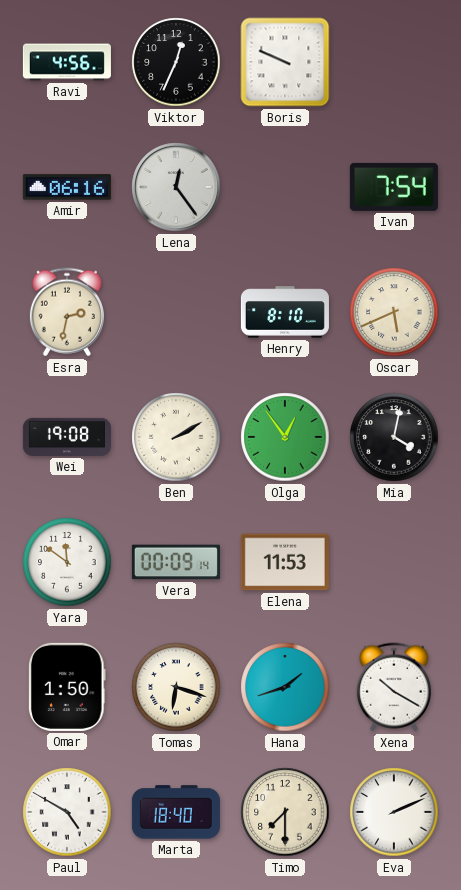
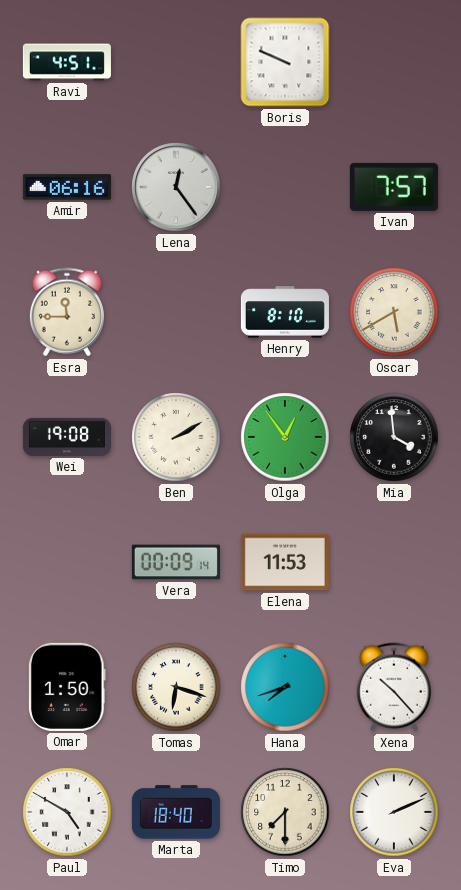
Ravi: 4:56 -> 4:51 (67, 62)
Viktor: 12:34 -> none (176, 62)
Ivan: 7:54 -> 7:57 (394, 187)
Esra: 2:32 -> 11:45 (67, 312)
Oscar: 5:41 -> 5:40 (394, 312)
Mia: 4:02 -> 3:59 (394, 437)
Yara: 11:51 -> none (67, 562)
Hana: 1:42 -> 7:42 (285, 687)
Xena: 10:20 -> 10:23 (394, 687)
